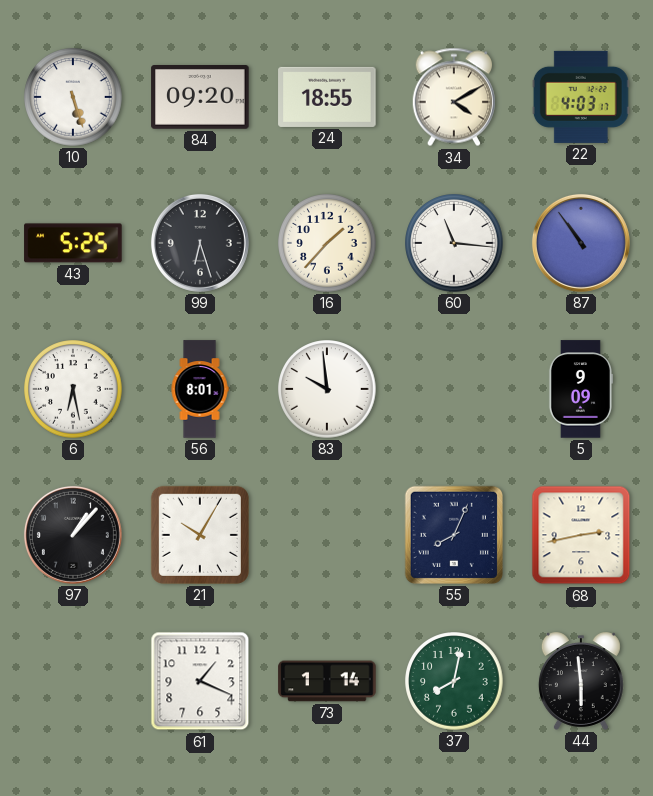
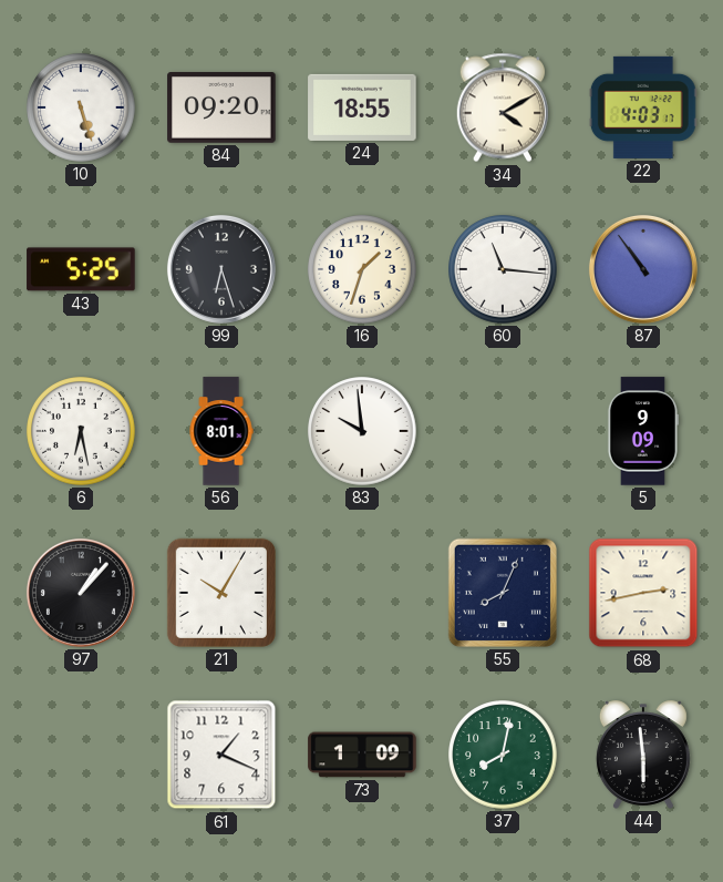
16: 1:37 -> 1:33 (362, 269)
73: 1:14 -> 1:09 (362, 755)
